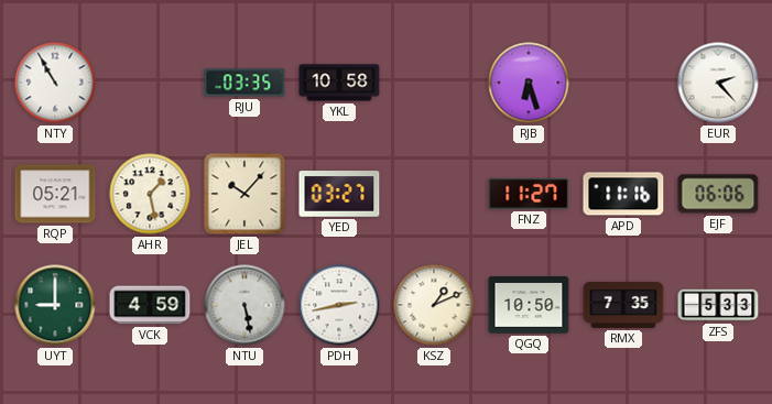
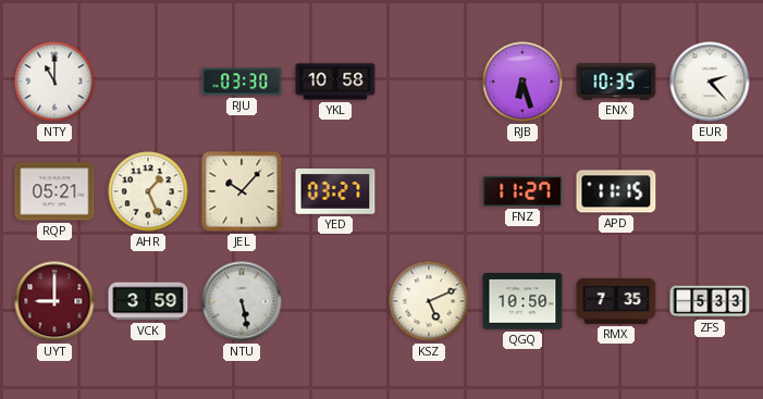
NTY: 10:55 -> 11:00 (54, 82)
RJU: 03:35 -> 03:30 (242, 82)
ENX: none -> 10:35 (616, 82)
AHR: 1:28 -> 1:26 (148, 191)
APD: 11:16 -> 11:15 (616, 191)
EJF: 06:06 -> none (718, 194)
UYT dial: green -> burgundy (54, 301)
VCK: 4:59 -> 3:59 (148, 301)
PDH: 2:43 -> none (339, 305)
KSZ: 1:11 -> 5:11 (429, 301)
